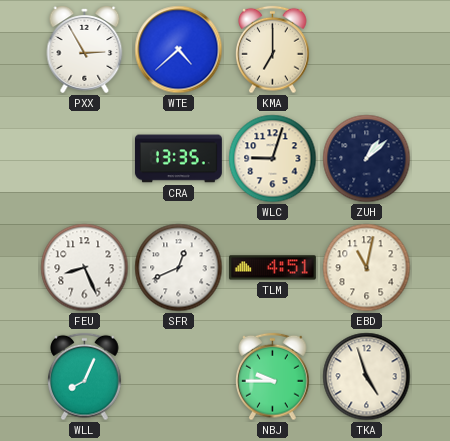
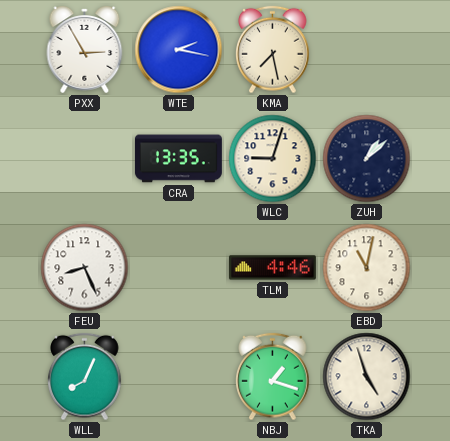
WTE: 4:38 -> 2:17 (179, 50)
KMA: 7:00 -> 7:28 (273, 50)
SFR: 12:41 -> none (179, 268)
TLM: 4:51 -> 4:46 (273, 268)
NBJ: 9:45 -> 1:18 (273, 377)
